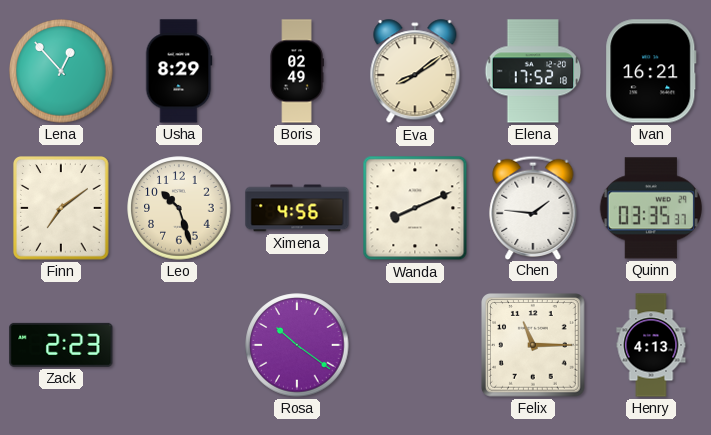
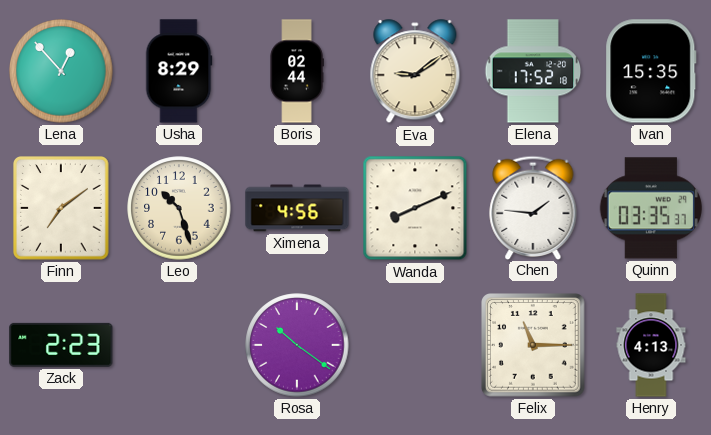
Boris: 02:49 -> 02:44 (297, 71)
Eva: 8:09 -> 9:09 (415, 72)
Ivan: 16:21 -> 15:35 (651, 71)
